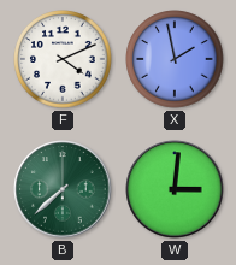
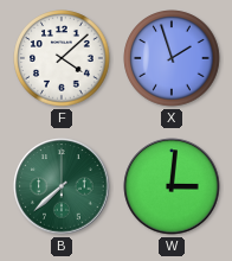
F: 4:11 -> 4:08 (62, 58)
X: 1:58 -> 1:57 (172, 58)
